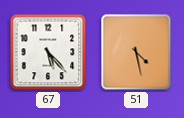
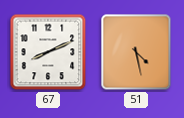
67: 5:23 -> 8:11 (48, 52)
